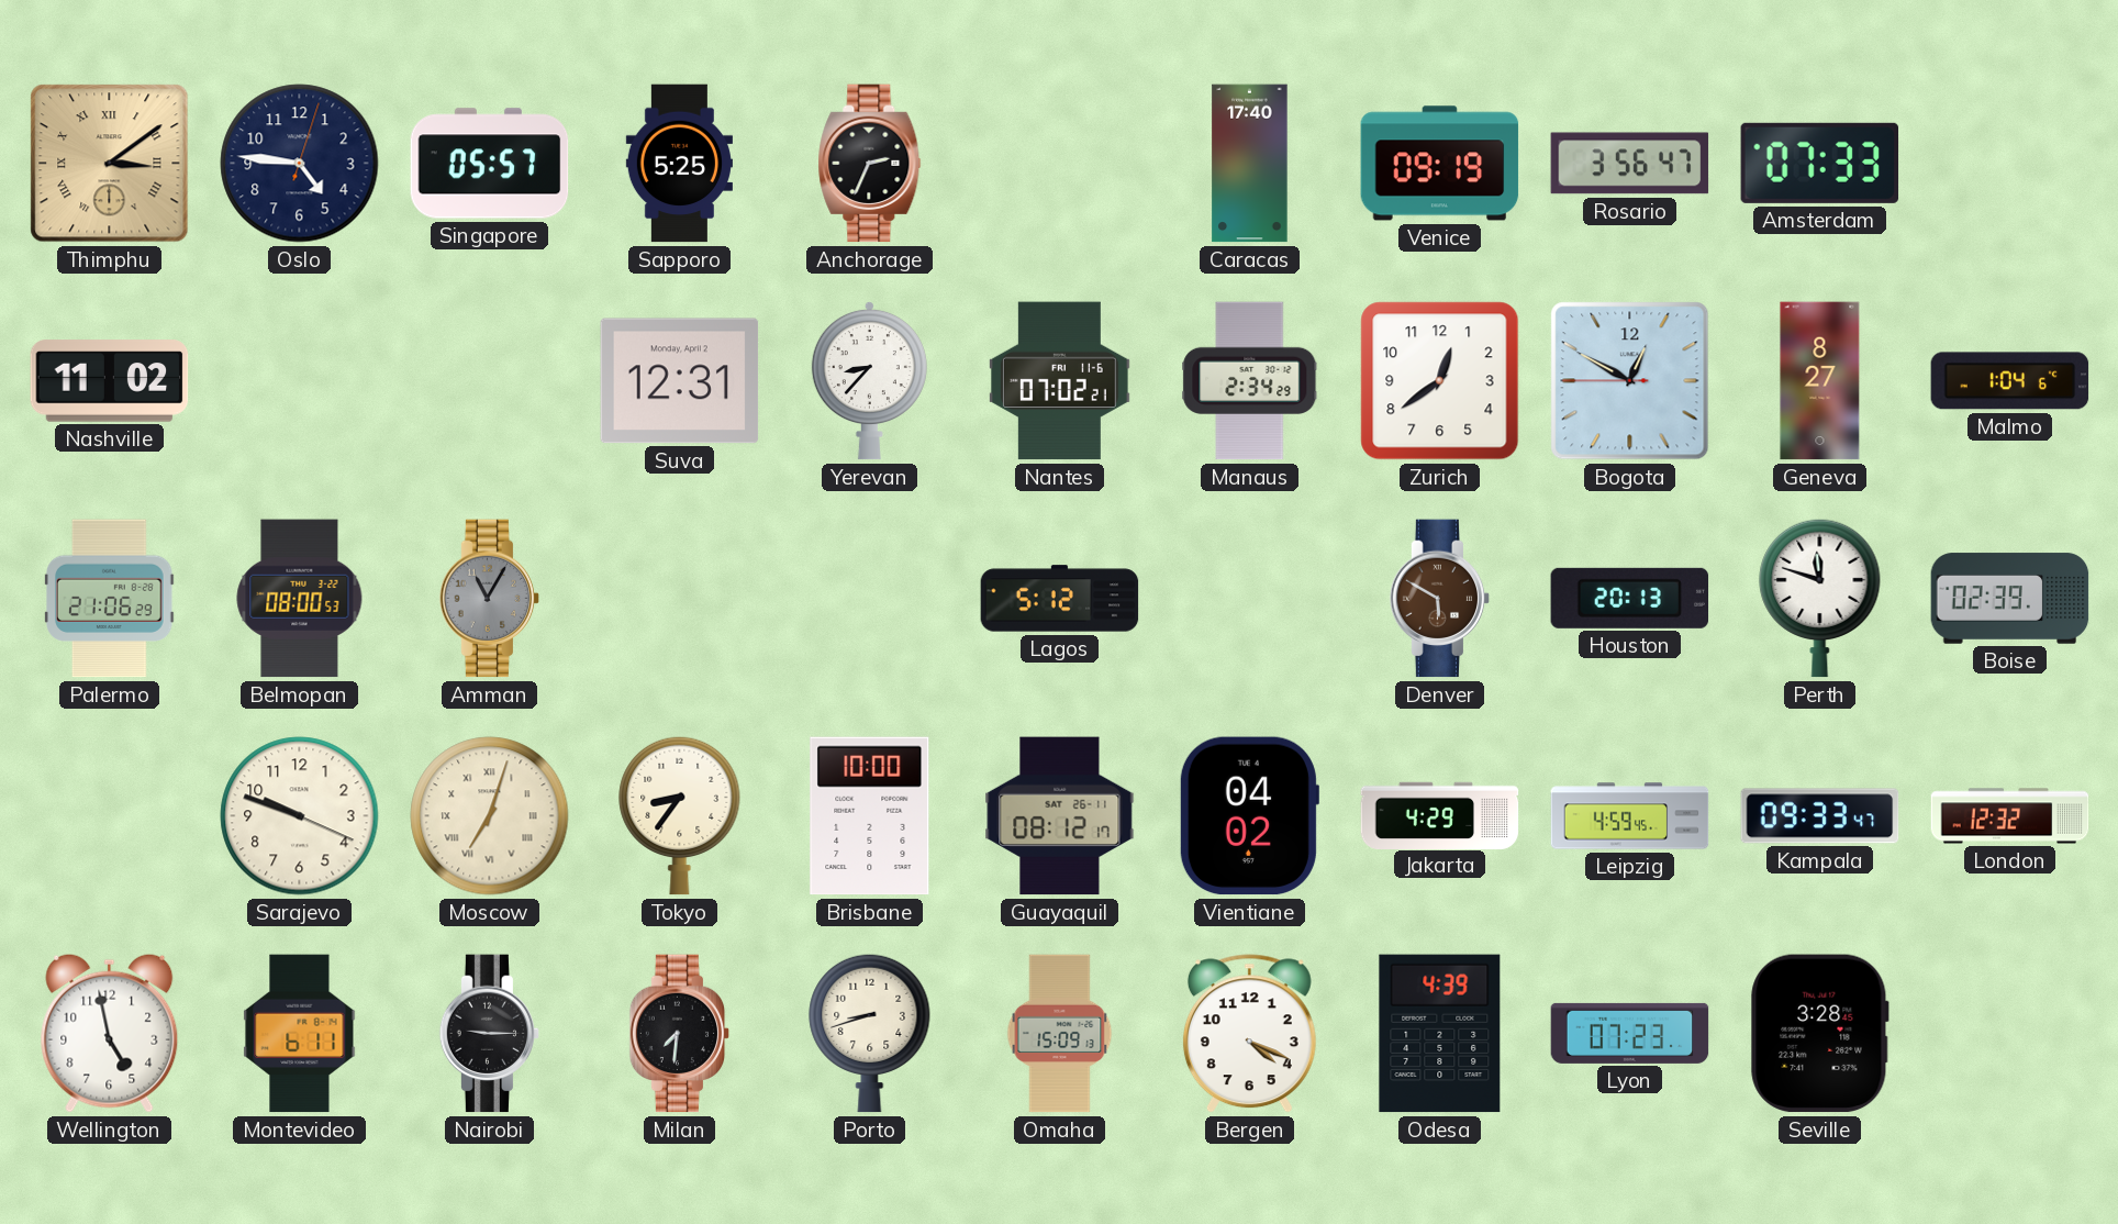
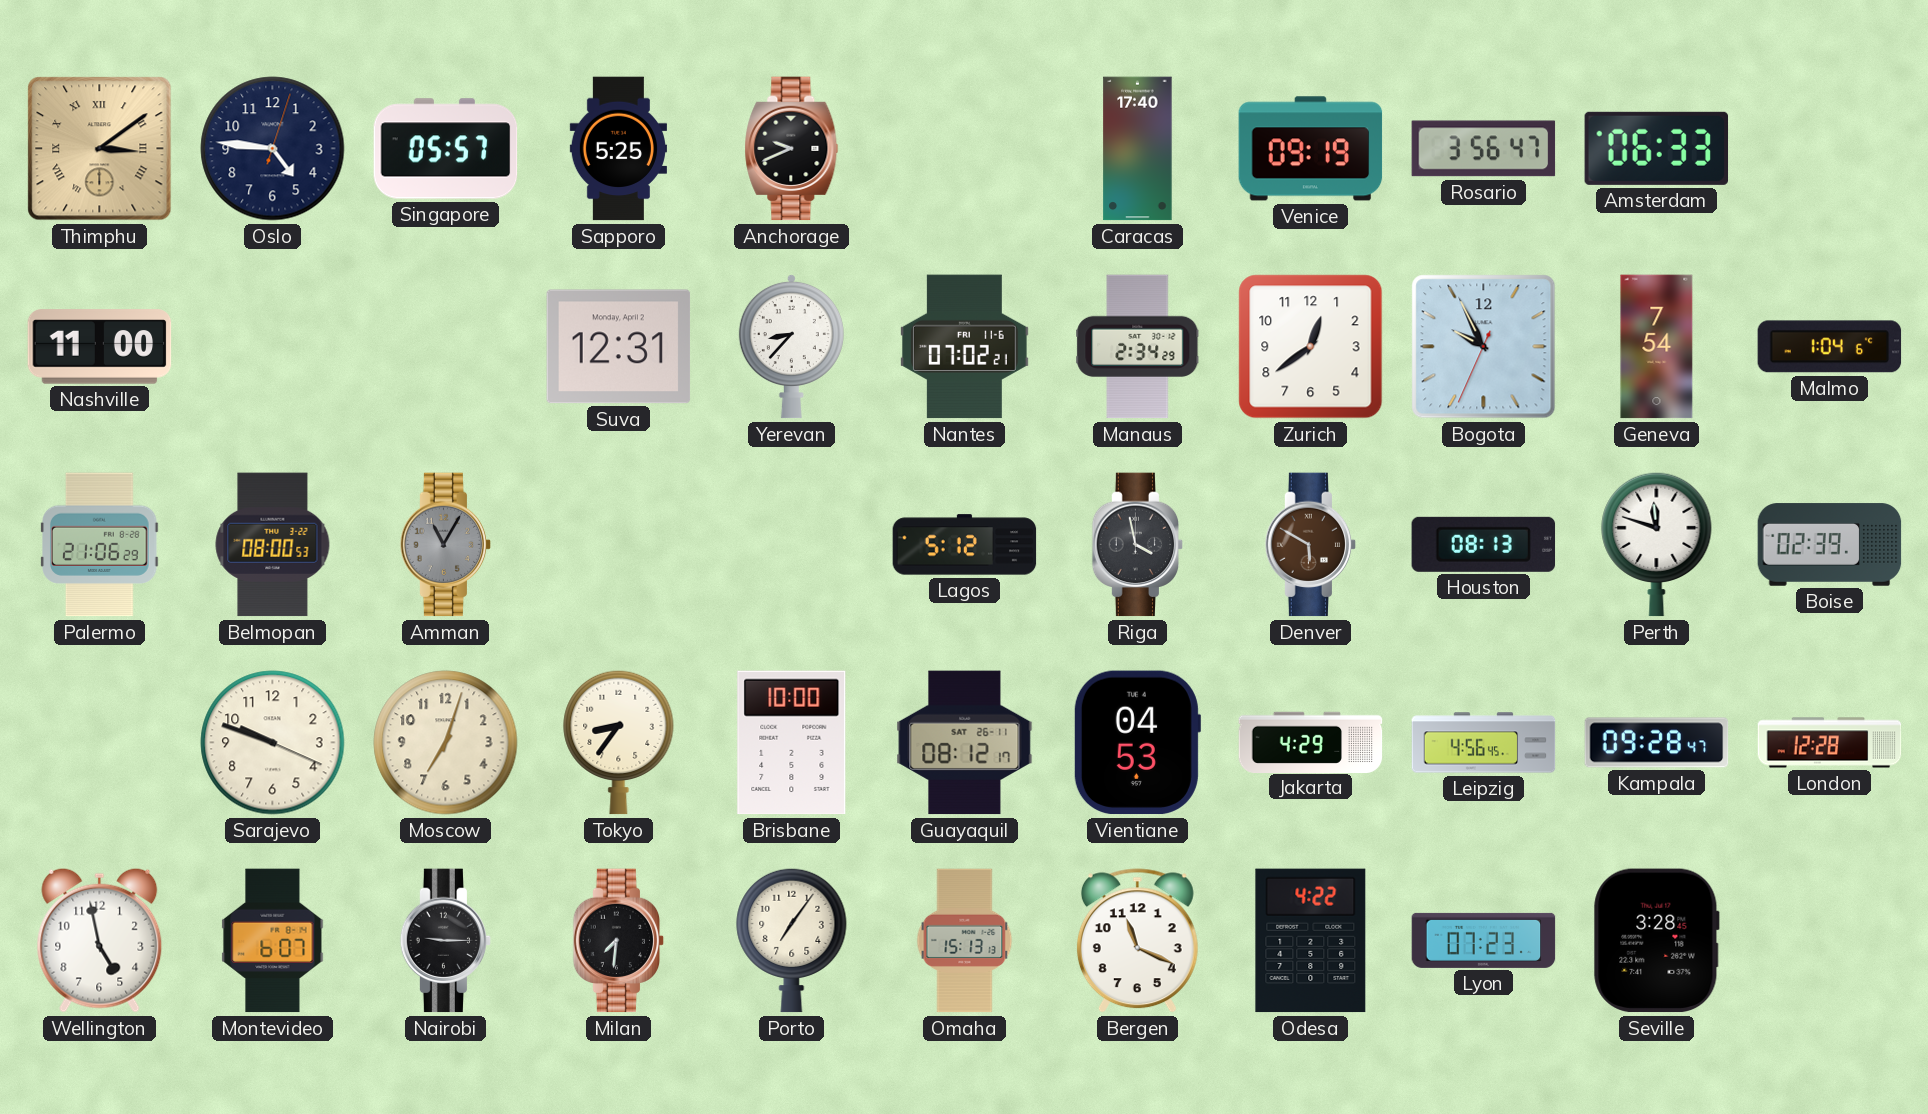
Anchorage: 2:34 -> 9:41 (792, 149)
Amsterdam: 07:33 -> 06:33 (1657, 148)
Nashville: 11:02 -> 11:00 (100, 347)
Bogota: 12:49 -> 9:55 (1484, 347)
Geneva: 8:27 -> 7:54 (1657, 347)
Riga: none -> 3:58 (1138, 545)
Houston: 20:13 -> 08:13 (1484, 544)
Moscow numerals: Roman -> Arabic (446, 743)
Vientiane: 04:02 -> 04:53 (1137, 743)
Leipzig: 4:59 -> 4:56 (1484, 743)
Kampala: 09:33 -> 09:28 (1657, 743)
London: 12:32 -> 12:28 (1830, 743)
Montevideo: 6:11 -> 6:07 (273, 941)
Porto: 8:42 -> 7:06 (792, 940)
Omaha: 15:09 -> 15:13 (965, 941)
Bergen: 4:19 -> 11:19 (1137, 941)
Odesa: 4:39 -> 4:22 (1311, 941)
